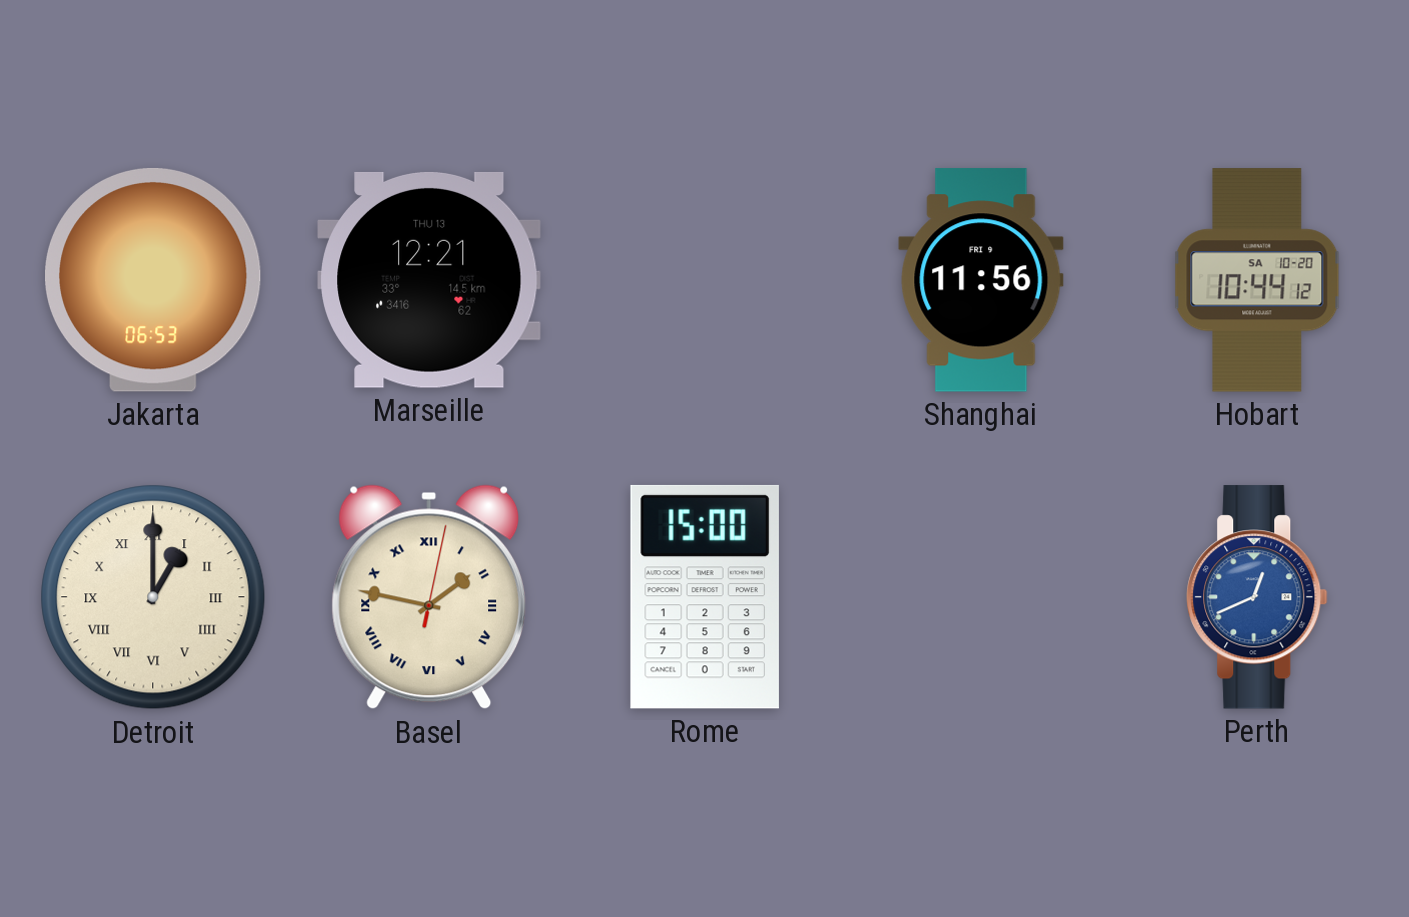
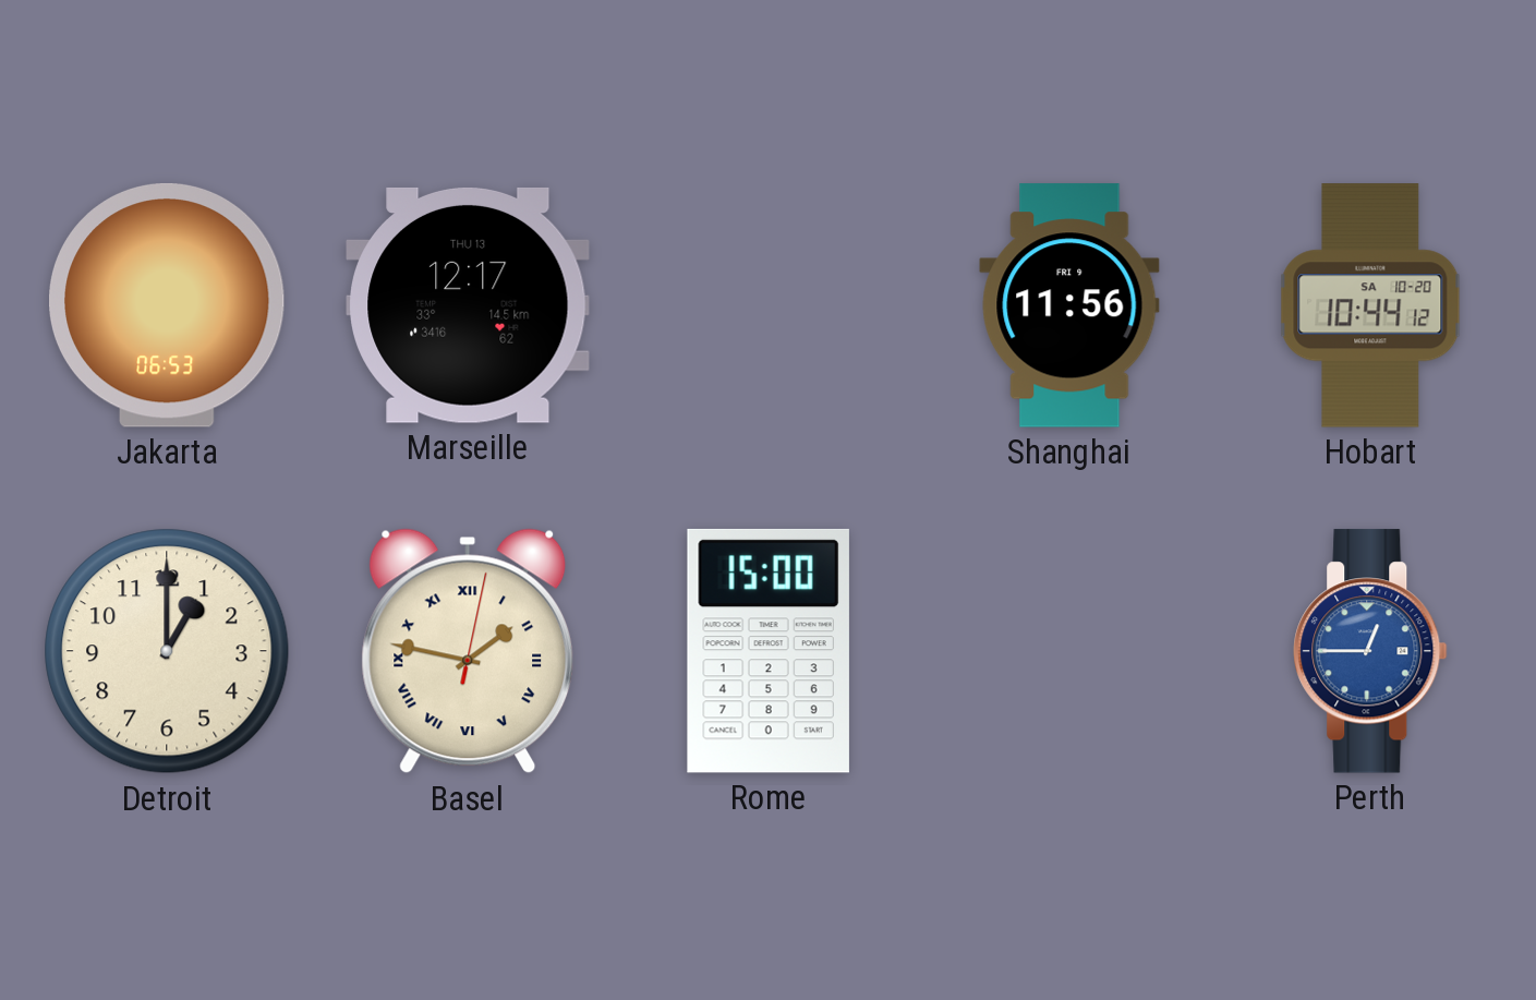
Marseille: 12:21 -> 12:17 (468, 305)
Detroit numerals: Roman -> Arabic (167, 651)
Perth: 12:41 -> 12:45 (1370, 651)
